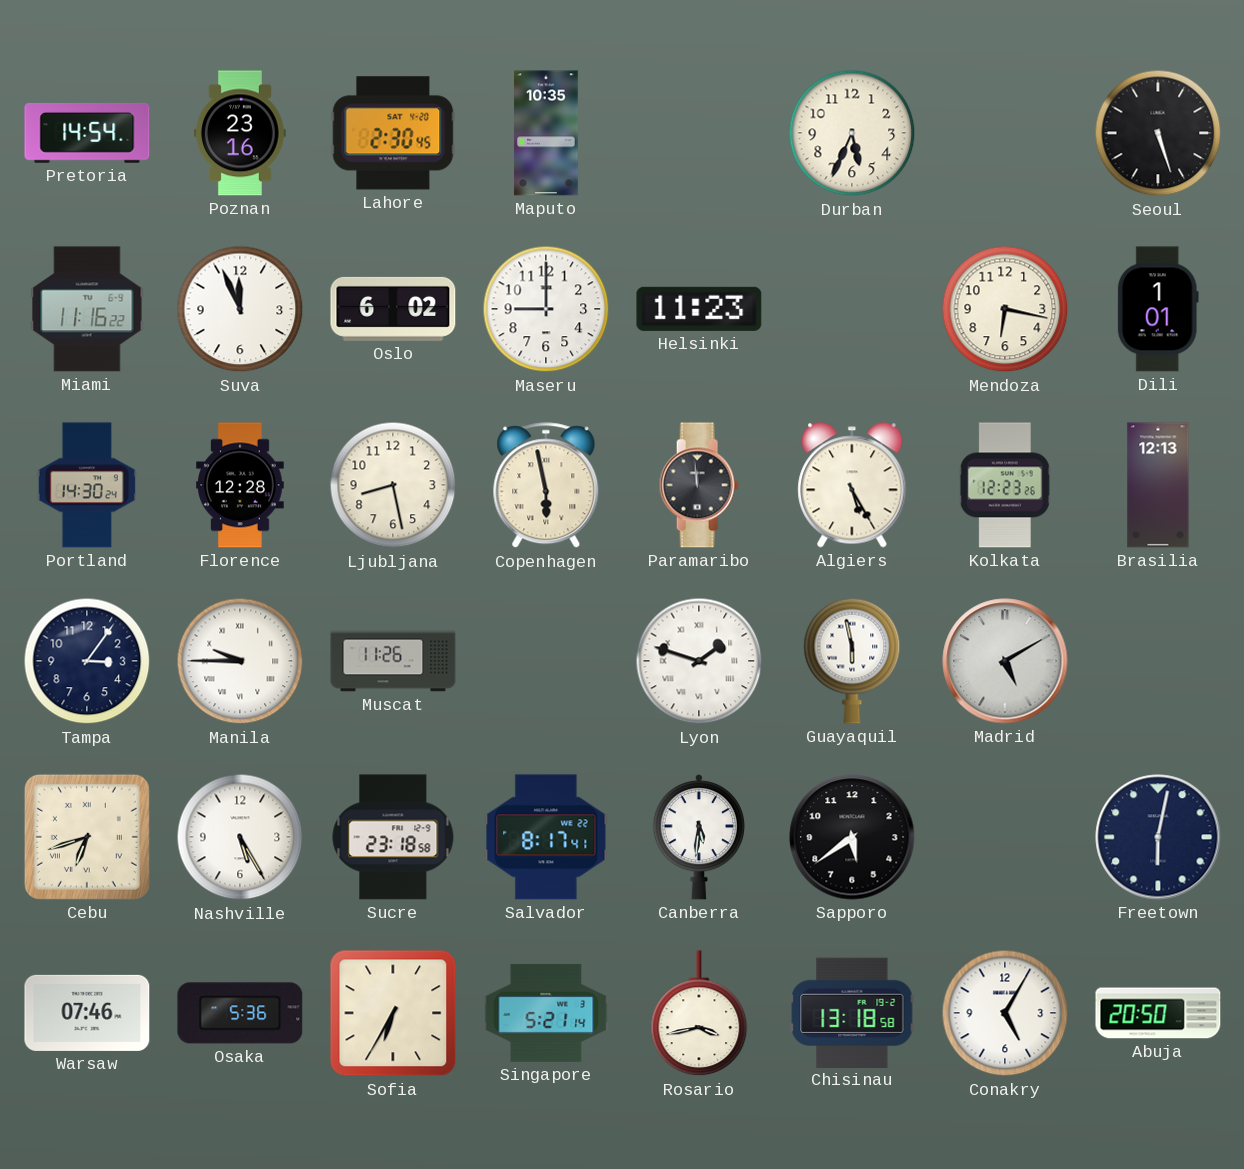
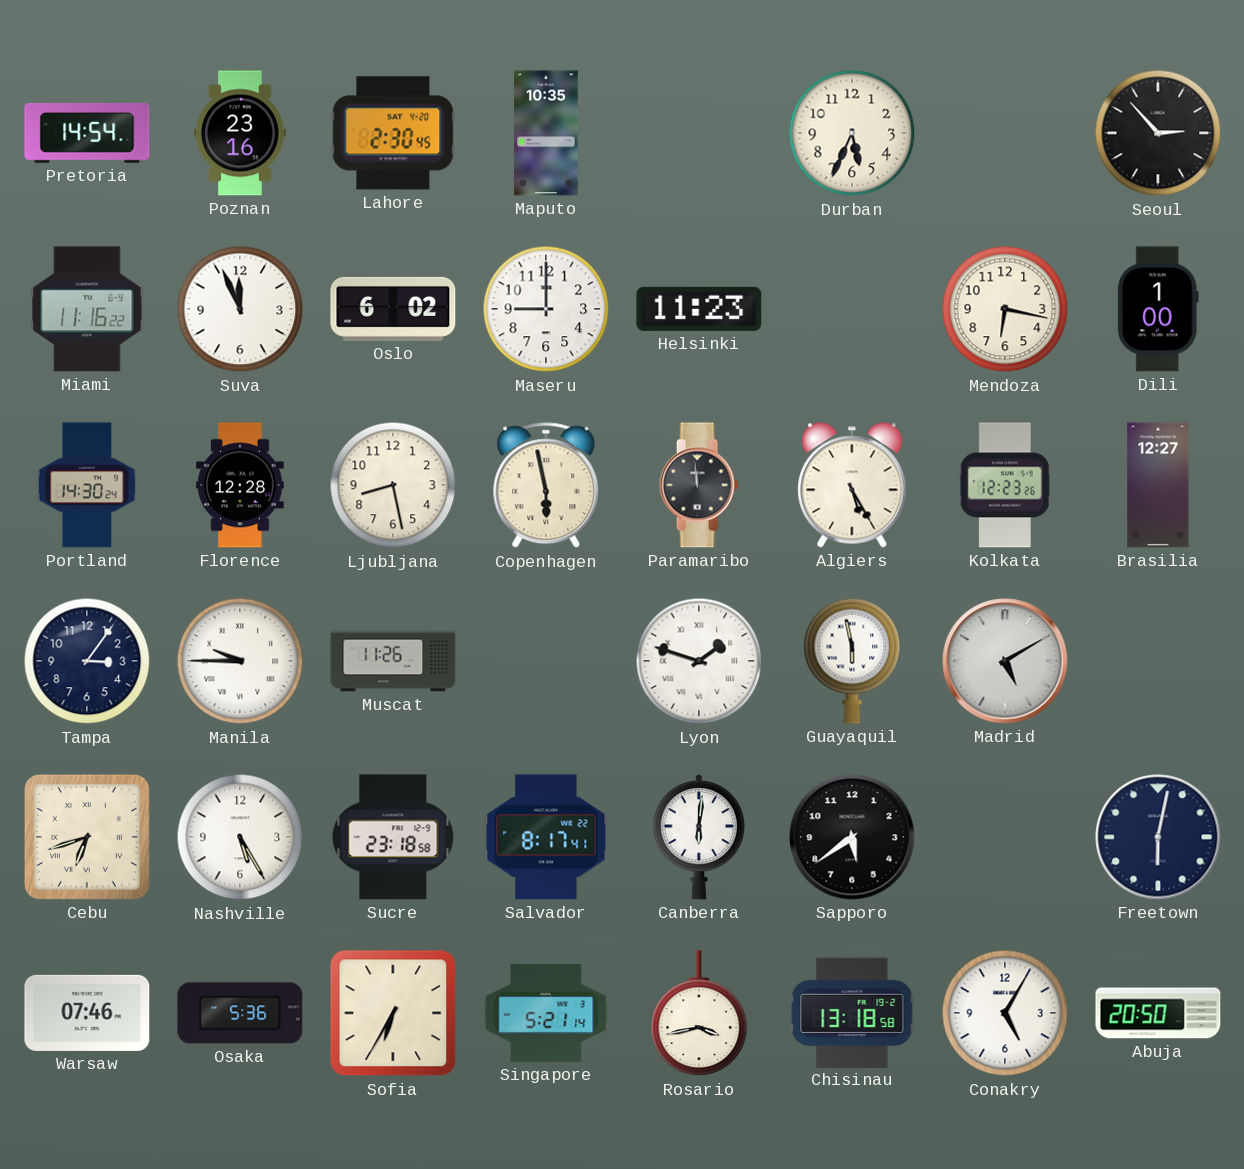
Seoul: 5:27 -> 2:53 (1158, 133)
Dili: 1:01 -> 1:00 (1158, 309)
Brasilia: 12:13 -> 12:27 (1158, 485)
Canberra: 5:31 -> 6:01 (698, 837)
